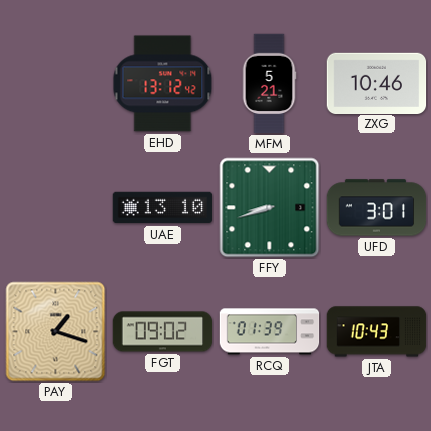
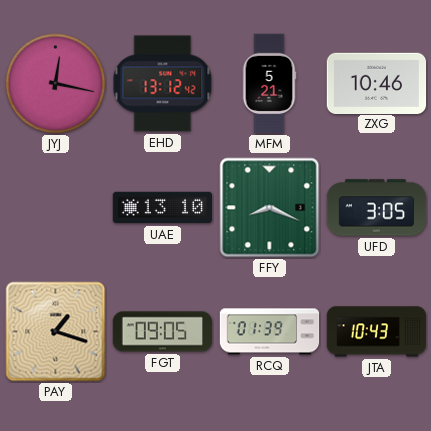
JYJ: none -> 12:17 (56, 84)
FFY: 8:42 -> 8:19 (270, 208)
UFD: 3:01 -> 3:05 (377, 208)
FGT: 09:02 -> 09:05 (163, 332)
